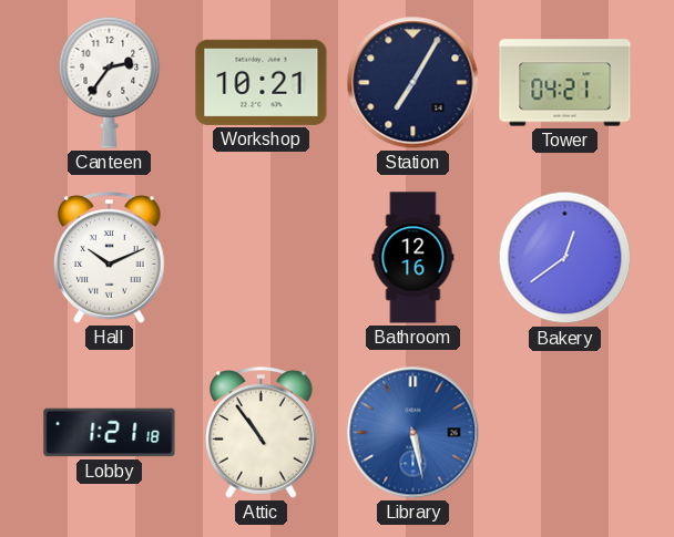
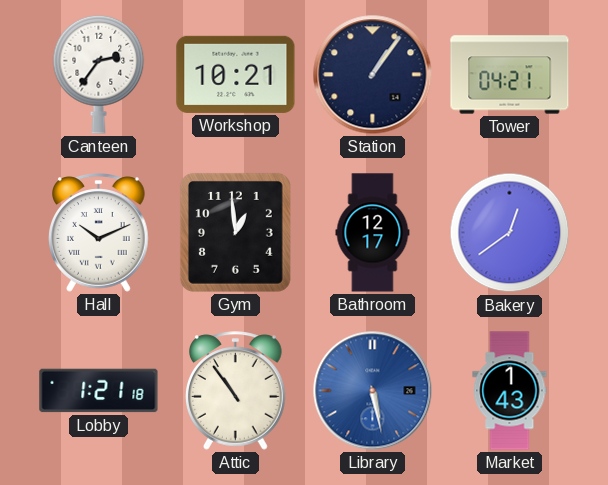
Station: 7:05 -> 1:06 (373, 75)
Gym: none -> 12:59 (235, 232)
Bathroom: 12:16 -> 12:17 (373, 233)
Market: none -> 1:43 (510, 391)
